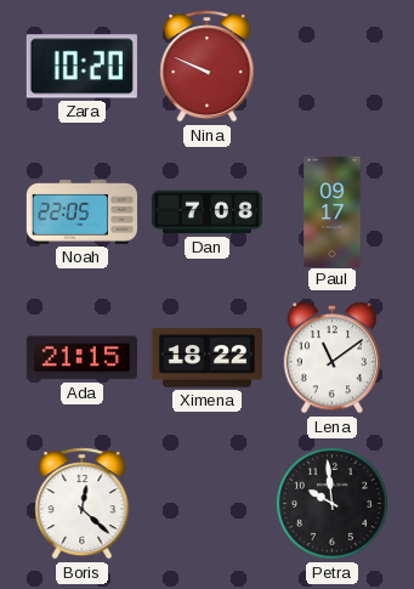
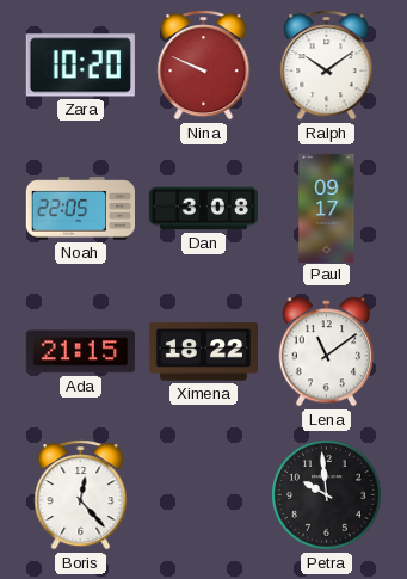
Ralph: none -> 10:09 (327, 66)
Dan: 7:08 -> 3:08 (203, 209)
Boris: 12:22 -> 12:23 (81, 495)
